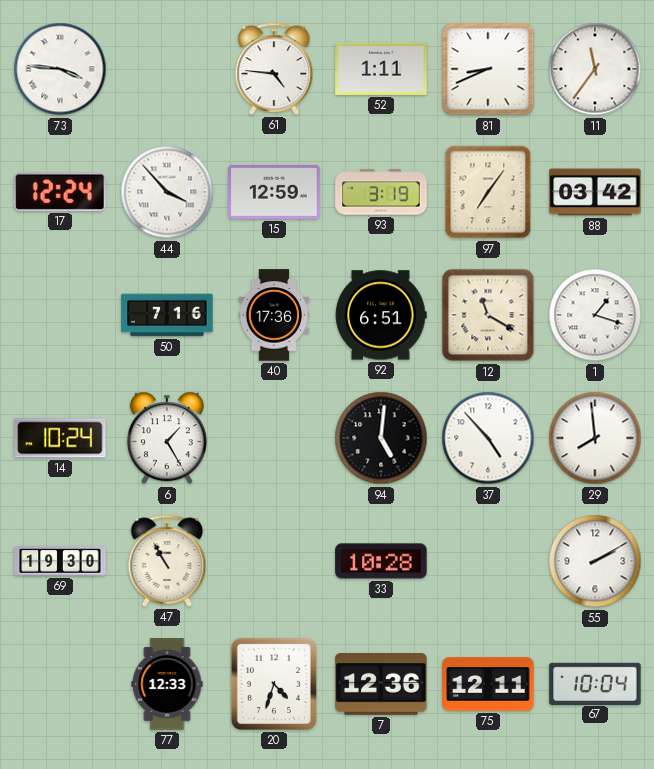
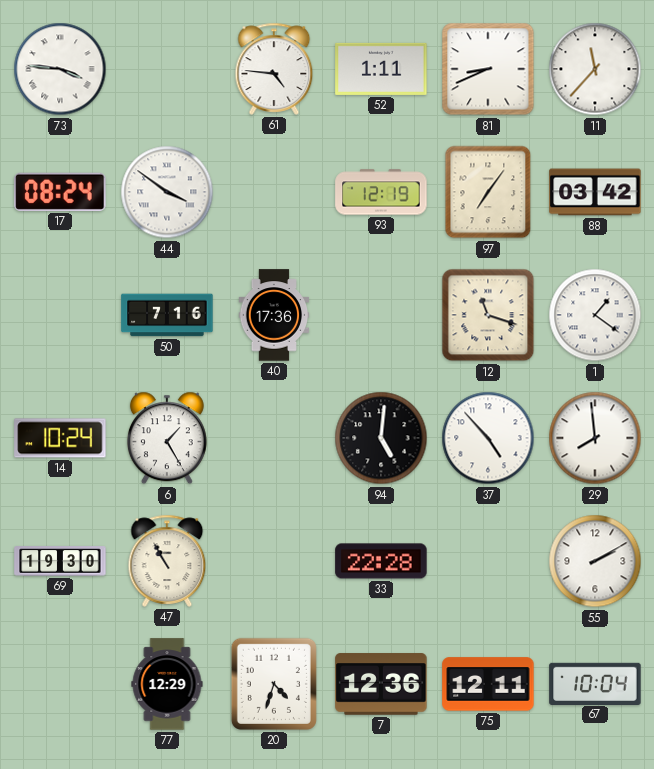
11: 11:36 -> 11:37 (595, 69)
17: 12:24 -> 08:24 (60, 192)
44: 3:53 -> 3:51 (167, 192)
15: 12:59 -> none (274, 192)
93: 3:19 -> 12:19 (381, 192)
92: 6:51 -> none (381, 315)
12: 11:20 -> 11:18 (488, 315)
1: 1:18 -> 1:21 (595, 315)
33: 10:28 -> 22:28 (381, 561)
77: 12:33 -> 12:29 (167, 684)
